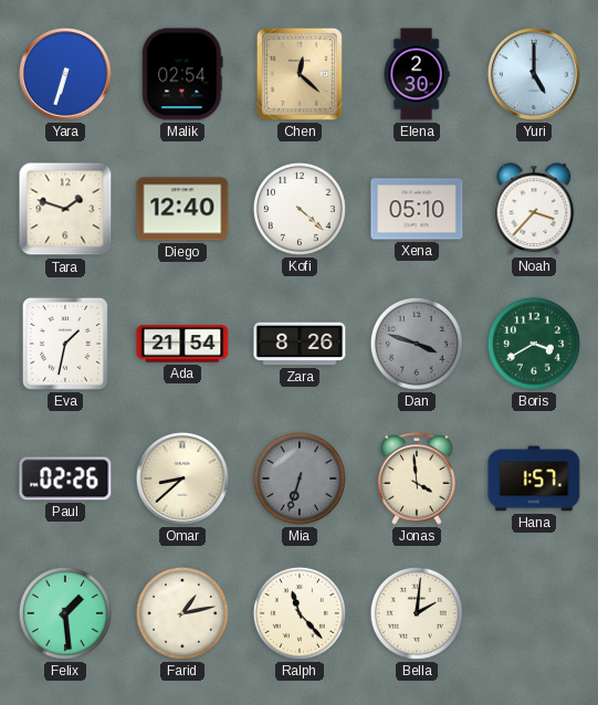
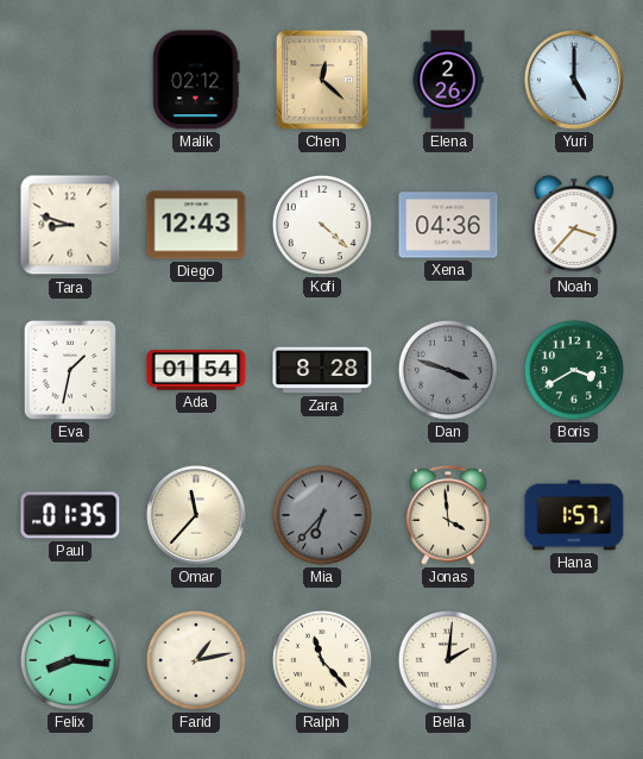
Yara: 6:33 -> none (65, 74)
Malik: 02:54 -> 02:12 (196, 80)
Elena: 2:30 -> 2:26 (448, 80)
Tara: 1:48 -> 8:48 (70, 225)
Diego: 12:40 -> 12:43 (196, 225)
Xena: 05:10 -> 04:36 (448, 225)
Ada: 21:54 -> 01:54 (196, 370)
Zara: 8:26 -> 8:28 (322, 370)
Paul: 02:26 -> 01:35 (70, 515)
Omar: 8:38 -> 11:37 (196, 515)
Mia: 6:33 -> 6:37 (322, 515)
Felix: 1:29 -> 8:16 (70, 660)
